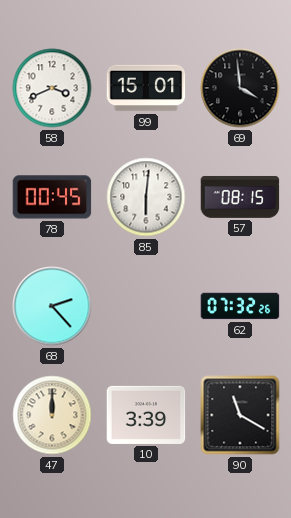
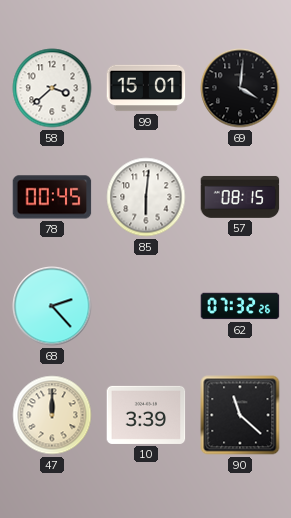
58: 3:41 -> 3:38 (52, 88)
69: 3:59 -> 4:01 (240, 88)
90: 11:20 -> 11:22 (240, 415)
